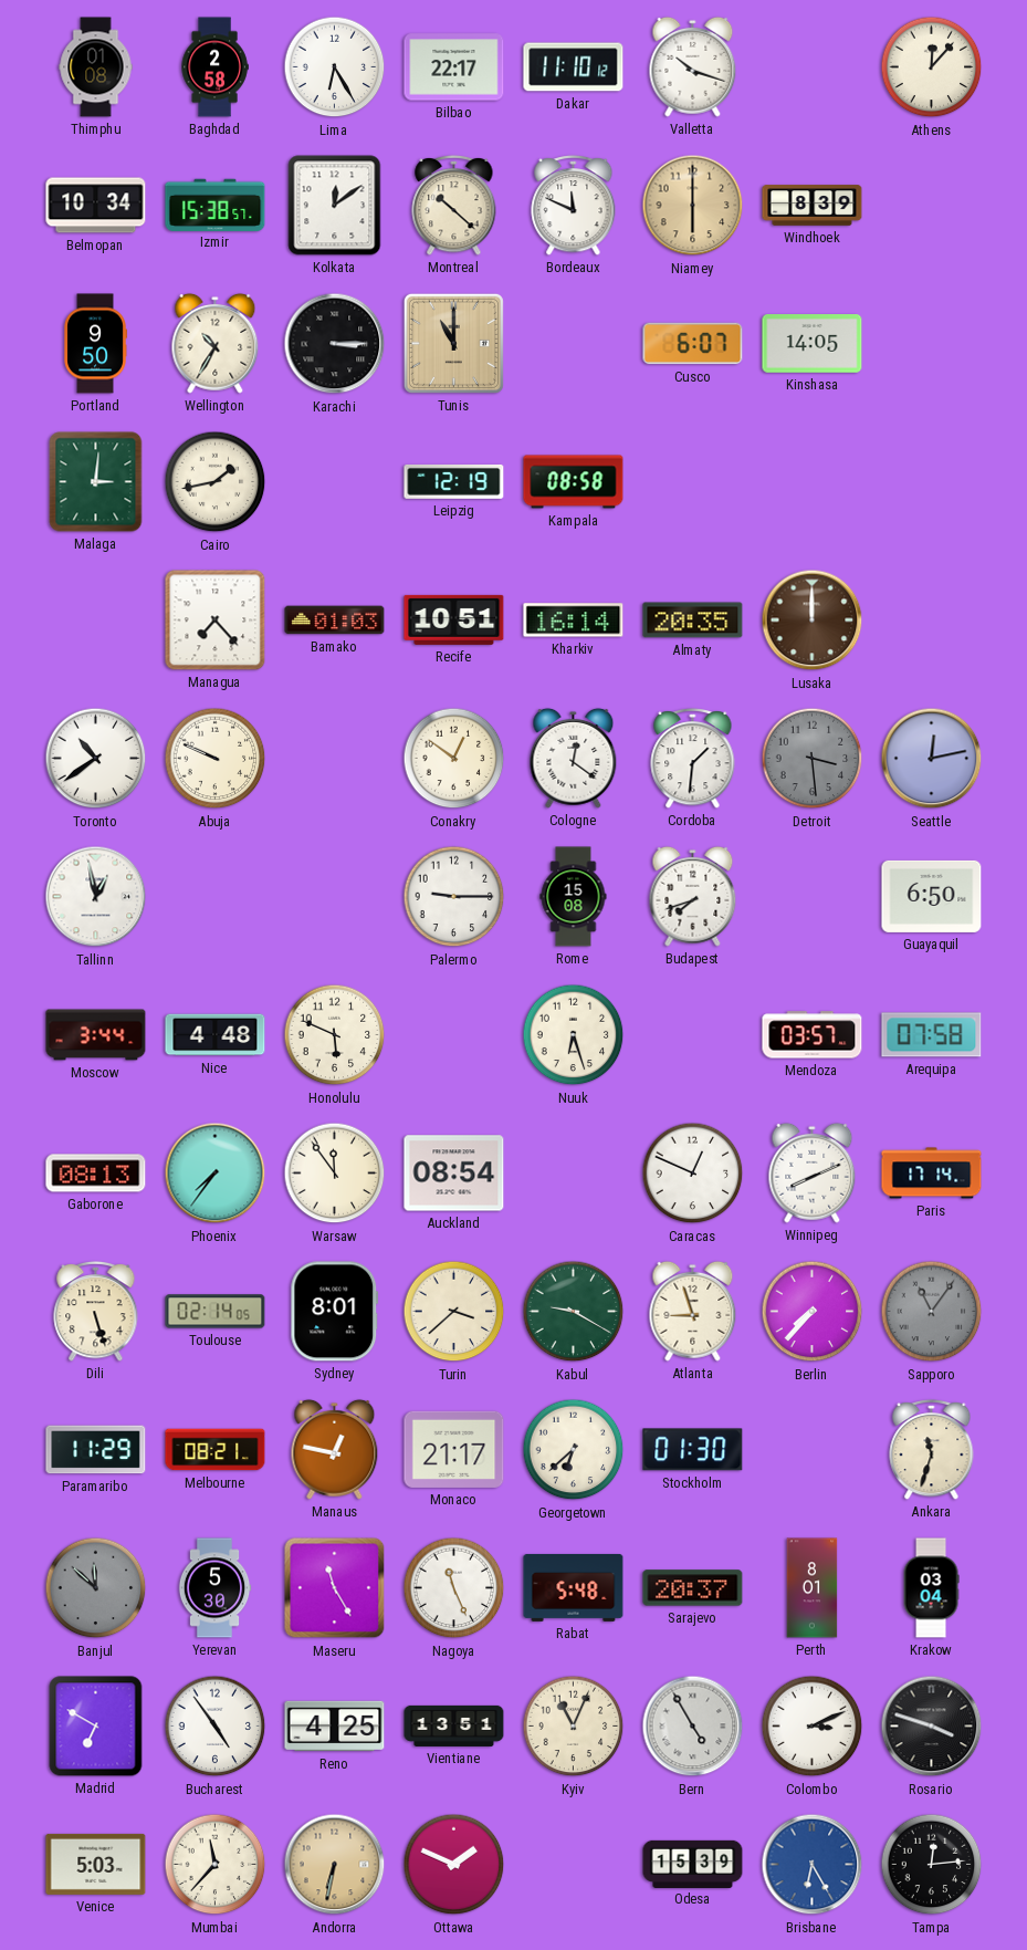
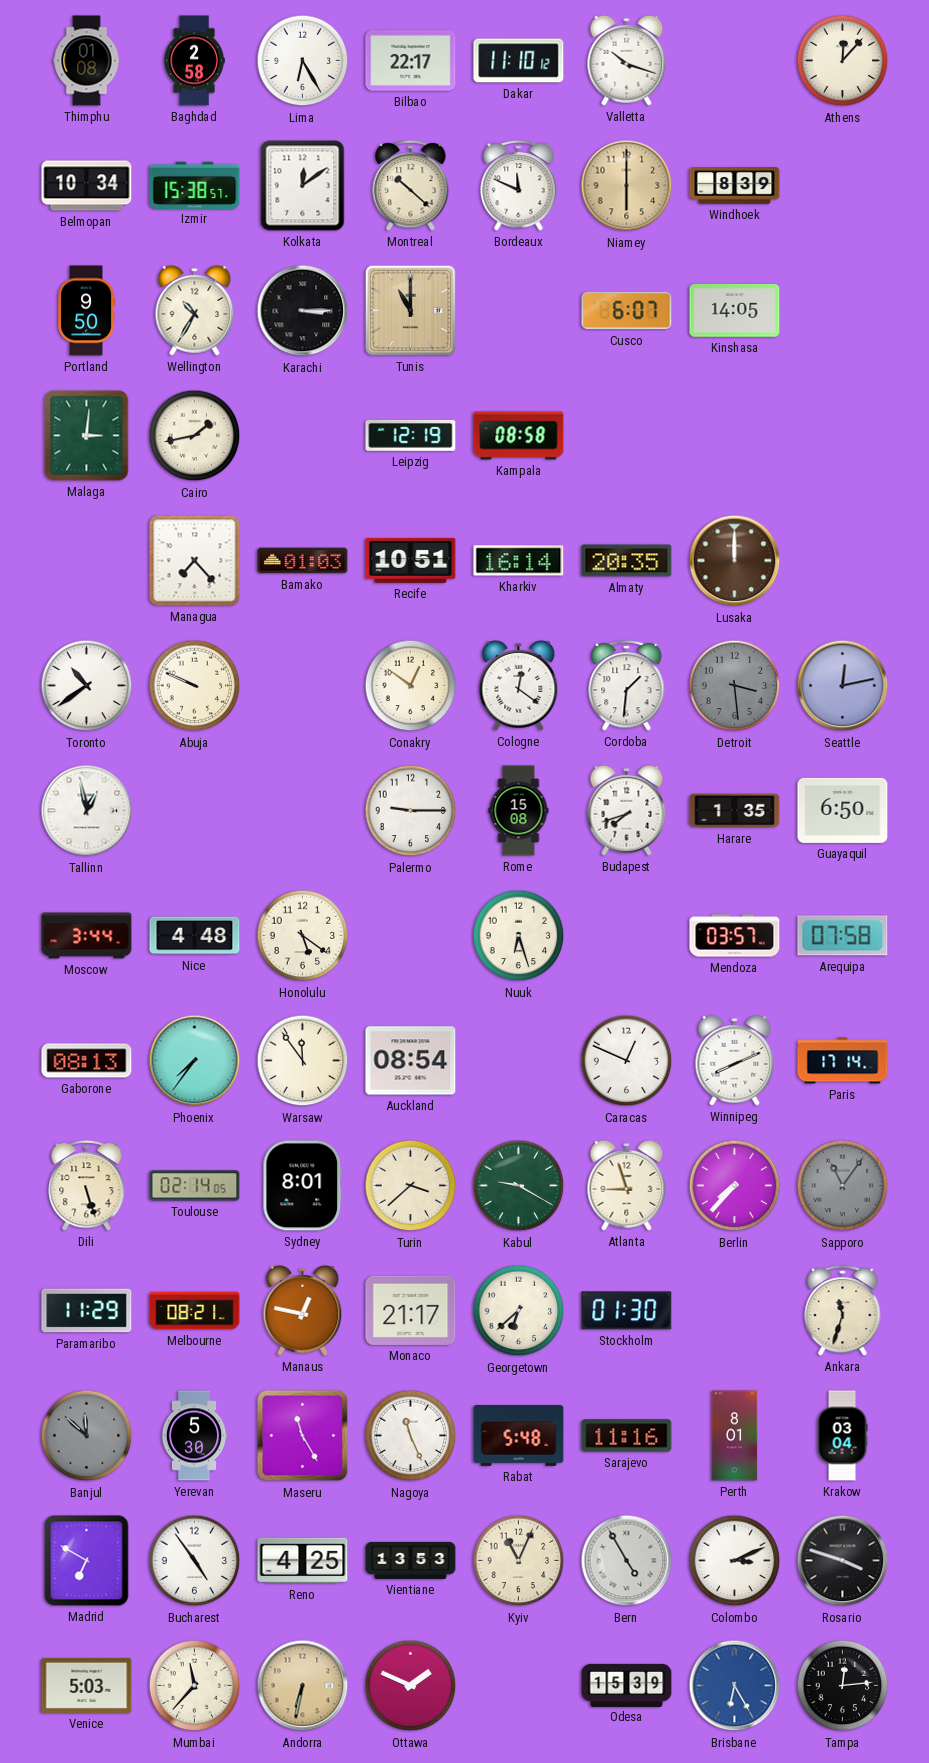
Harare: none -> 1:35 (735, 811)
Honolulu: 5:49 -> 5:21 (303, 936)
Sarajevo: 20:37 -> 11:16 (627, 1436)
Vientiane: 13:51 -> 13:53 (411, 1560)
